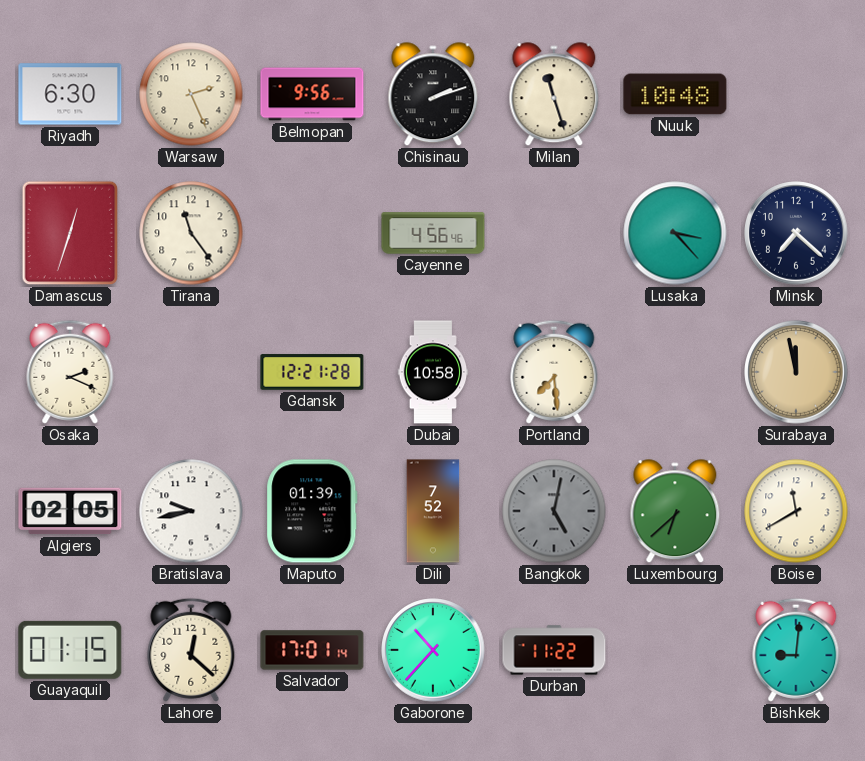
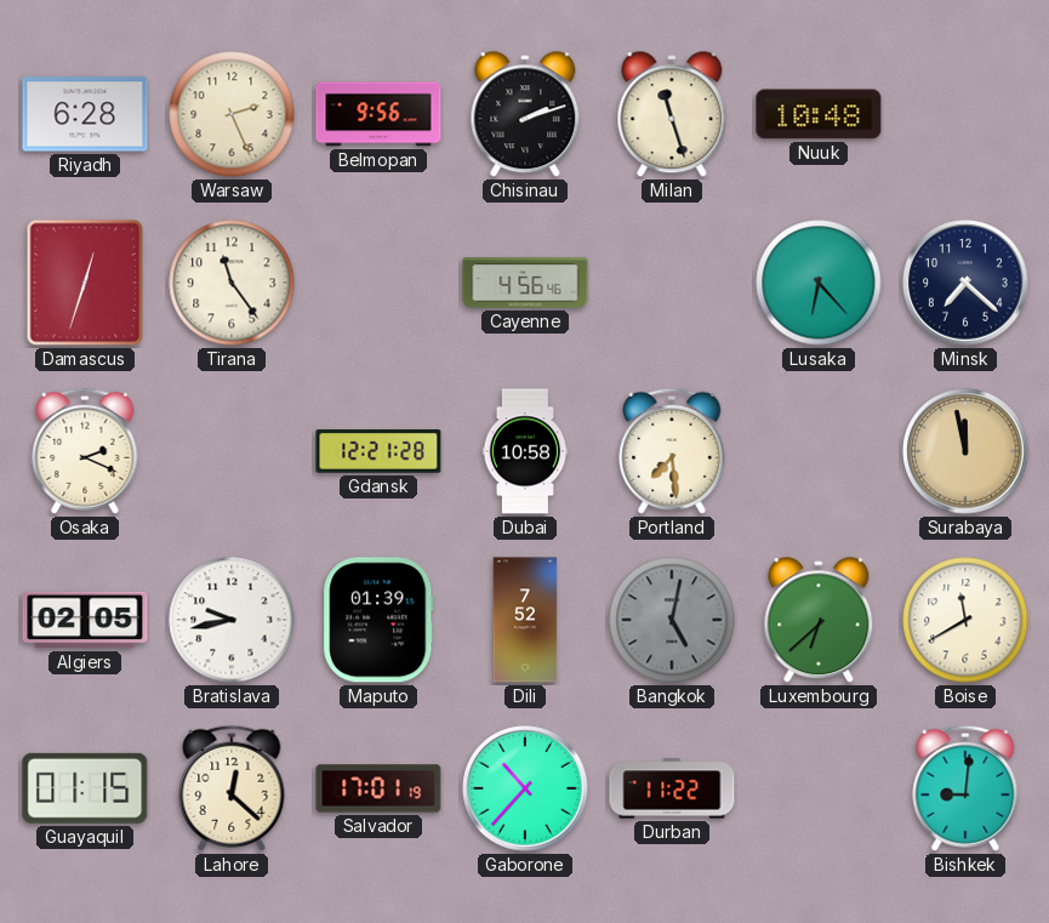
Riyadh: 6:30 -> 6:28 (85, 114)
Lusaka: 3:23 -> 6:23 (819, 283)
Salvador: 17:01:14 -> 17:01:19 (378, 788)
